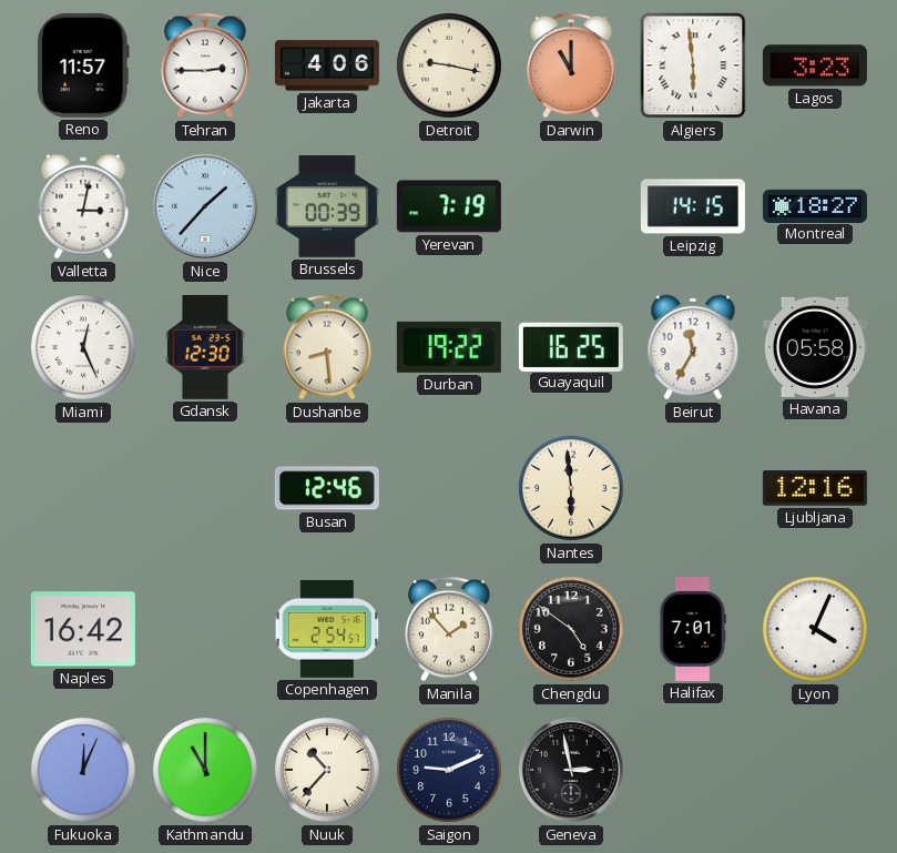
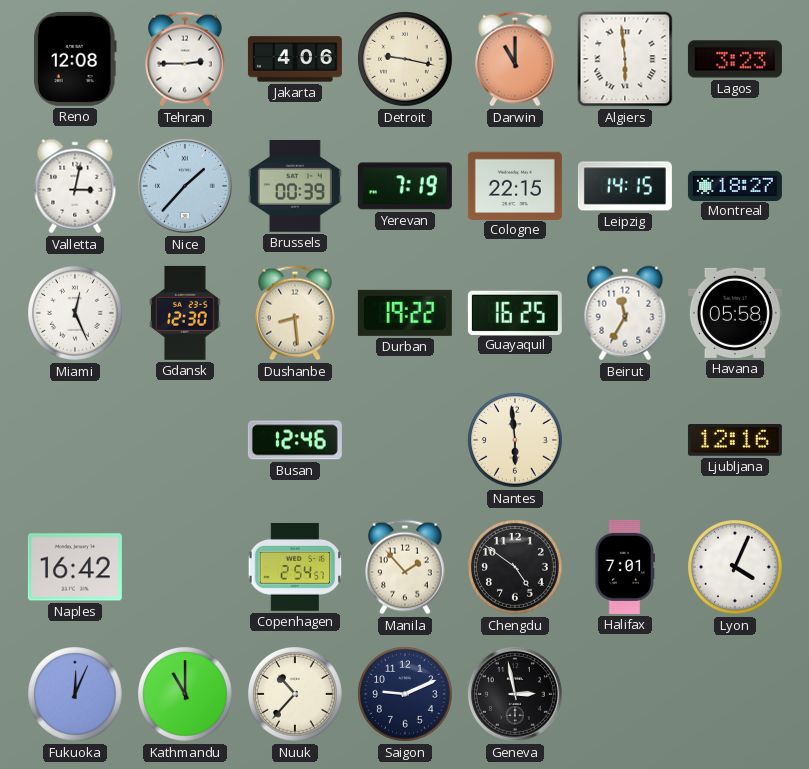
Reno: 11:57 -> 12:08 (75, 59)
Cologne: none -> 22:15 (515, 185)
